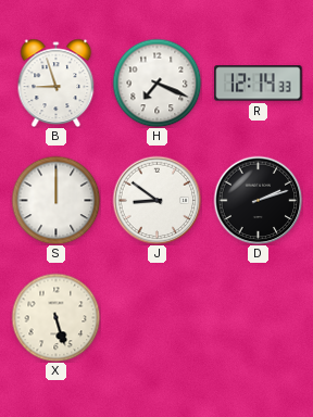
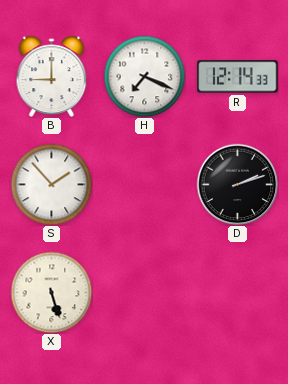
B: 8:57 -> 9:00 (52, 76)
S: 12:00 -> 1:53 (51, 184)
J: 8:51 -> none (156, 200)
